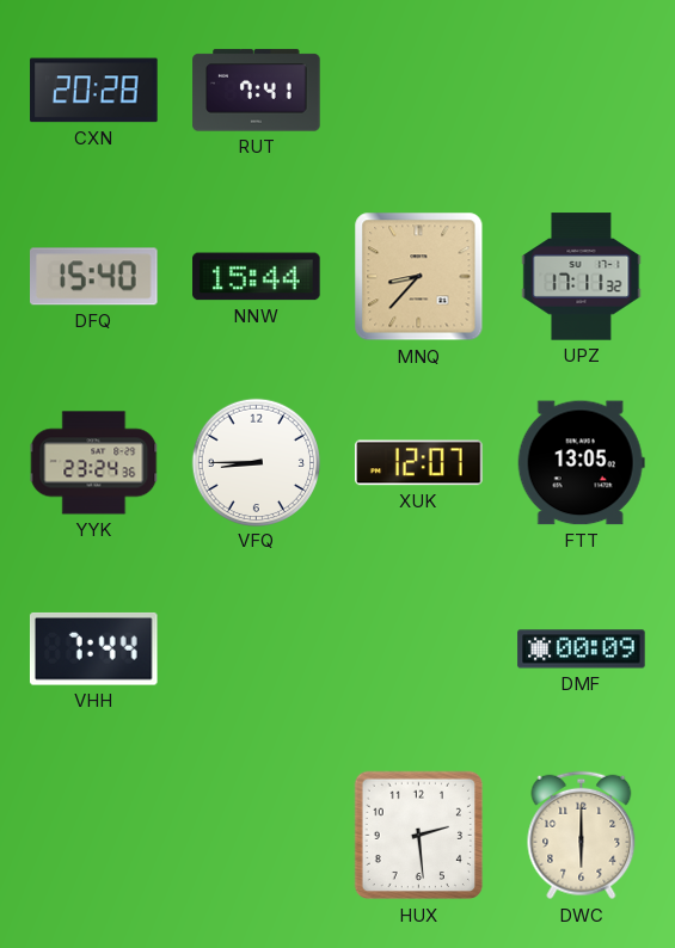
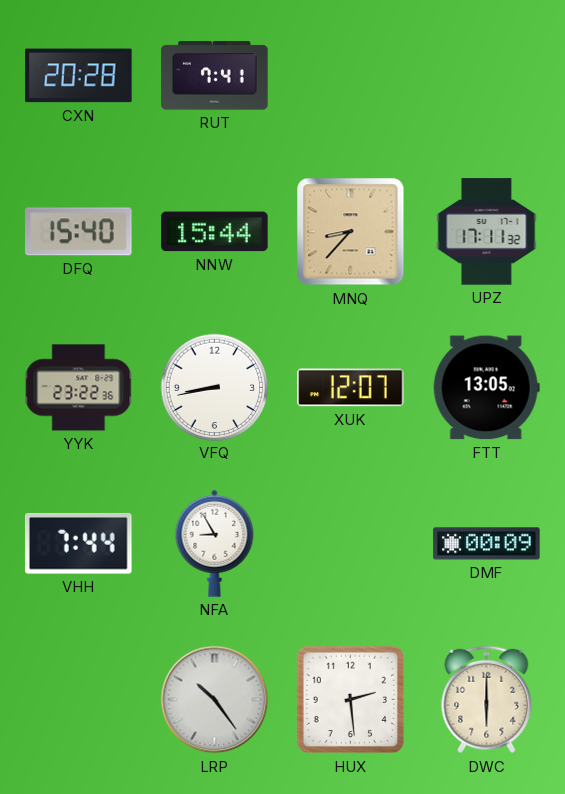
YYK: 23:24 -> 23:22 (79, 388)
VFQ: 8:45 -> 8:43 (214, 387)
NFA: none -> 8:55 (215, 543)
LRP: none -> 10:24 (215, 700)
